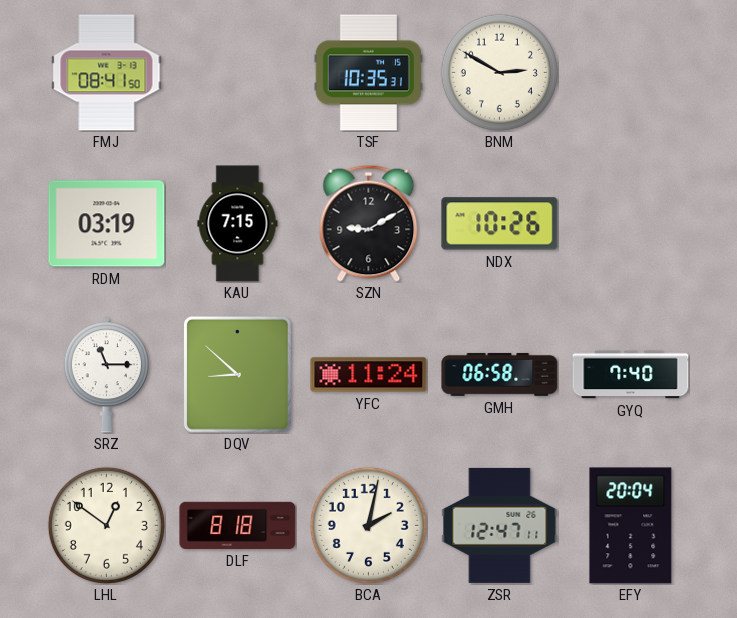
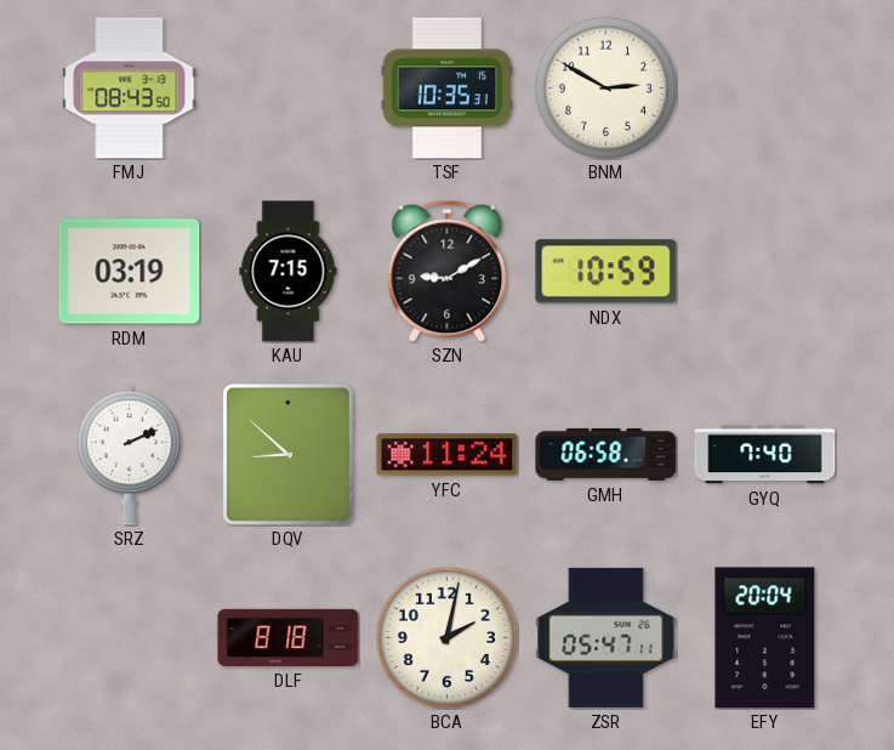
FMJ: 08:41 -> 08:43 (130, 89)
NDX: 10:26 -> 10:59 (607, 272)
SRZ: 11:15 -> 2:11 (129, 455)
LHL: 12:51 -> none (106, 525)
ZSR: 12:47 -> 05:47 (607, 637)
